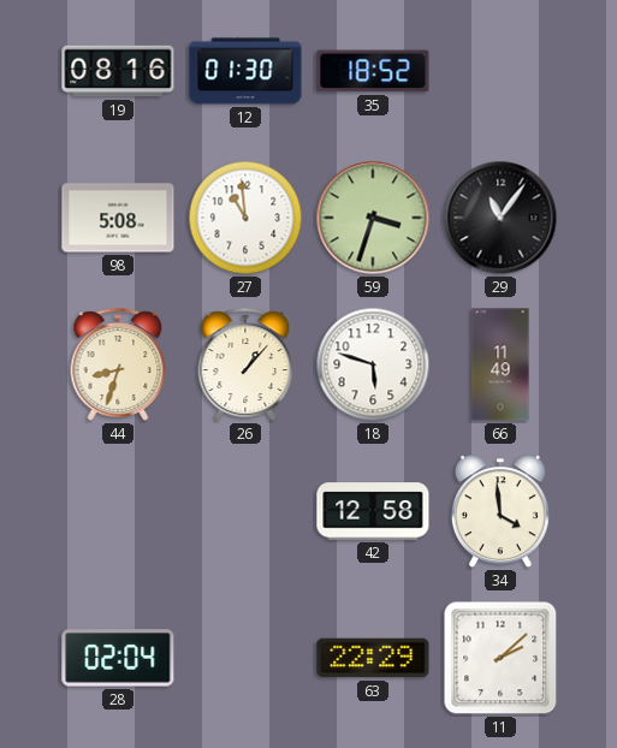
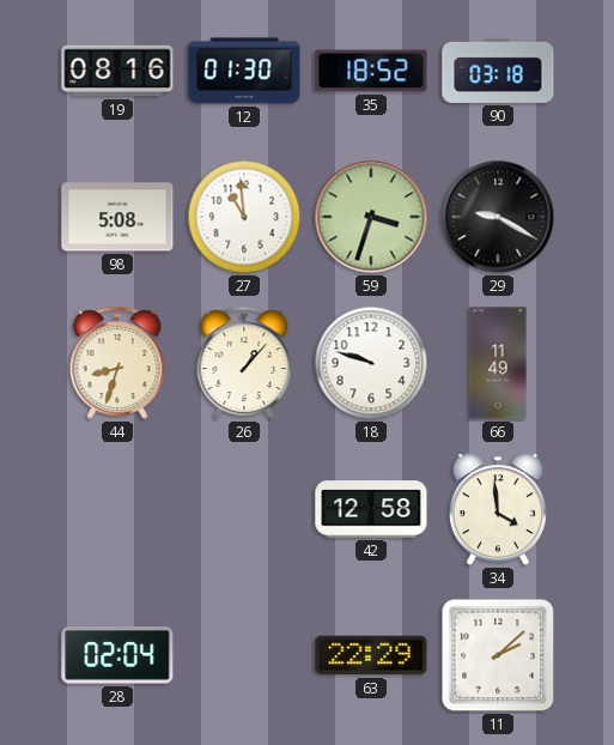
90: none -> 03:18 (498, 71)
29: 11:06 -> 9:20 (498, 217)
18: 5:48 -> 9:48 (371, 363)
